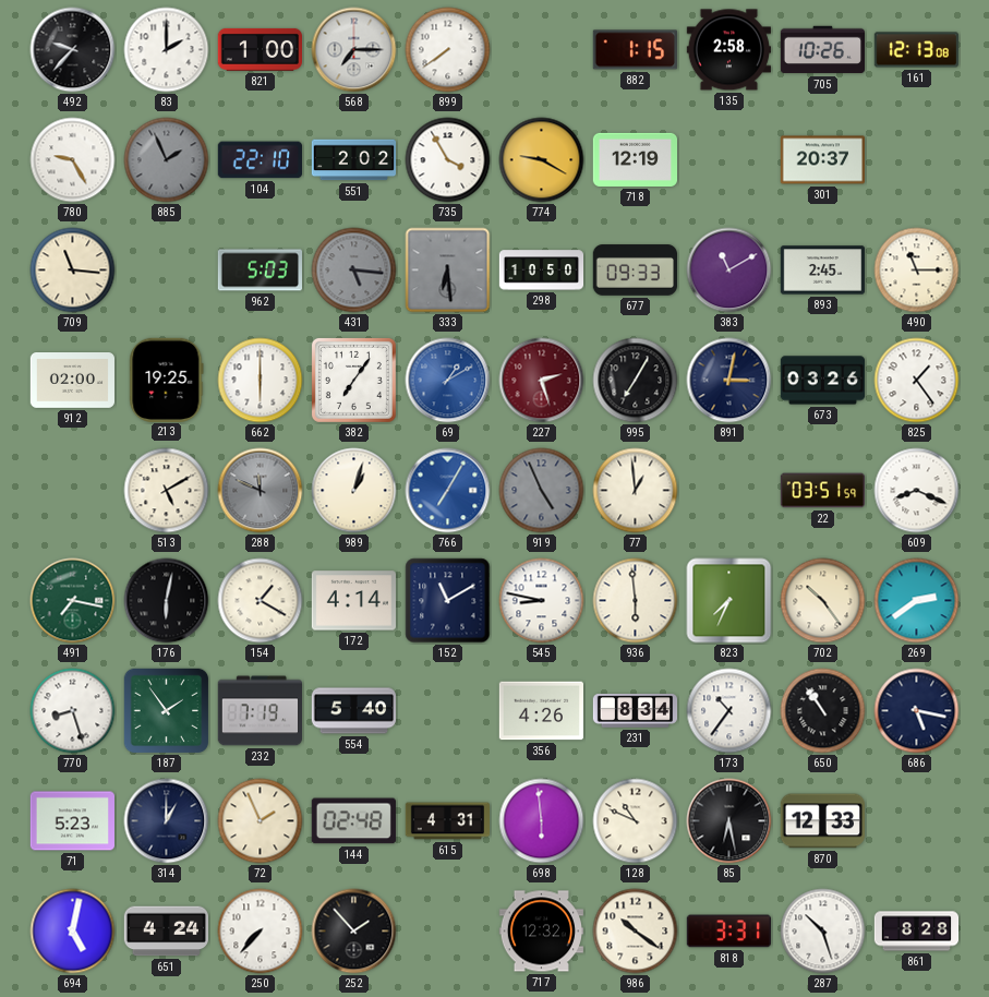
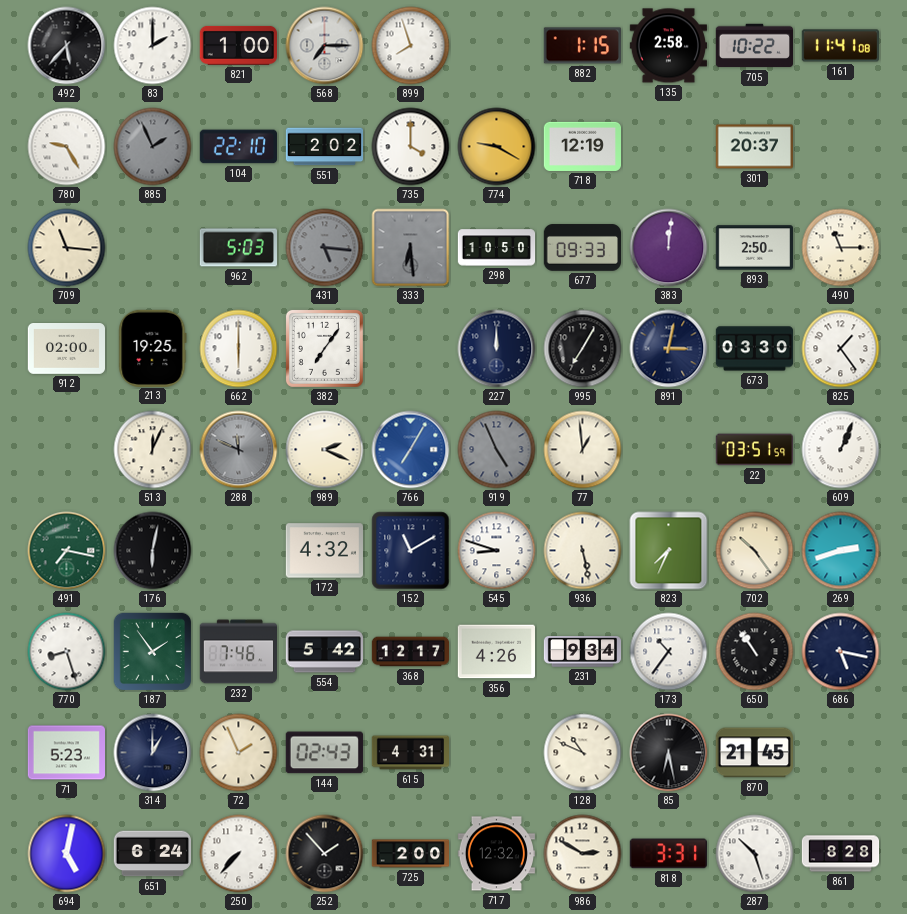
492: 9:37 -> 5:37 (67, 46)
899: 7:39 -> 7:57 (411, 46)
705: 10:26 -> 10:22 (754, 46)
161: 12:13 -> 11:41 (840, 46)
735: 3:55 -> 4:00 (411, 147)
383: 11:10 -> 12:01 (669, 248)
893: 2:45 -> 2:50 (754, 248)
69: 1:10 -> none (448, 381)
227: 2:27 -> 12:00 (497, 349)
227 dial: burgundy -> navy (497, 349)
673: 03:26 -> 03:30 (755, 349)
513: 5:10 -> 12:04 (153, 450)
989: 1:03 -> 2:19 (325, 450)
609: 8:19 -> 1:04 (841, 450)
154: 1:20 -> none (261, 601)
172: 4:14 -> 4:32 (324, 551)
545: 8:47 -> 8:48 (497, 551)
936: 5:59 -> 5:28 (583, 551)
269: 2:39 -> 2:42 (841, 551)
232: 7:19 -> 7:46 (239, 652)
554: 5:40 -> 5:42 (325, 652)
368: none -> 12:17 (411, 652)
231: 8:34 -> 9:34 (583, 652)
144: 02:48 -> 02:43 (324, 753)
698: 5:59 -> none (542, 821)
870: 12:33 -> 21:45 (754, 753)
651: 4:24 -> 6:24 (153, 854)
725: none -> 2:00 (411, 854)
986: 10:21 -> 2:50 (583, 854)
